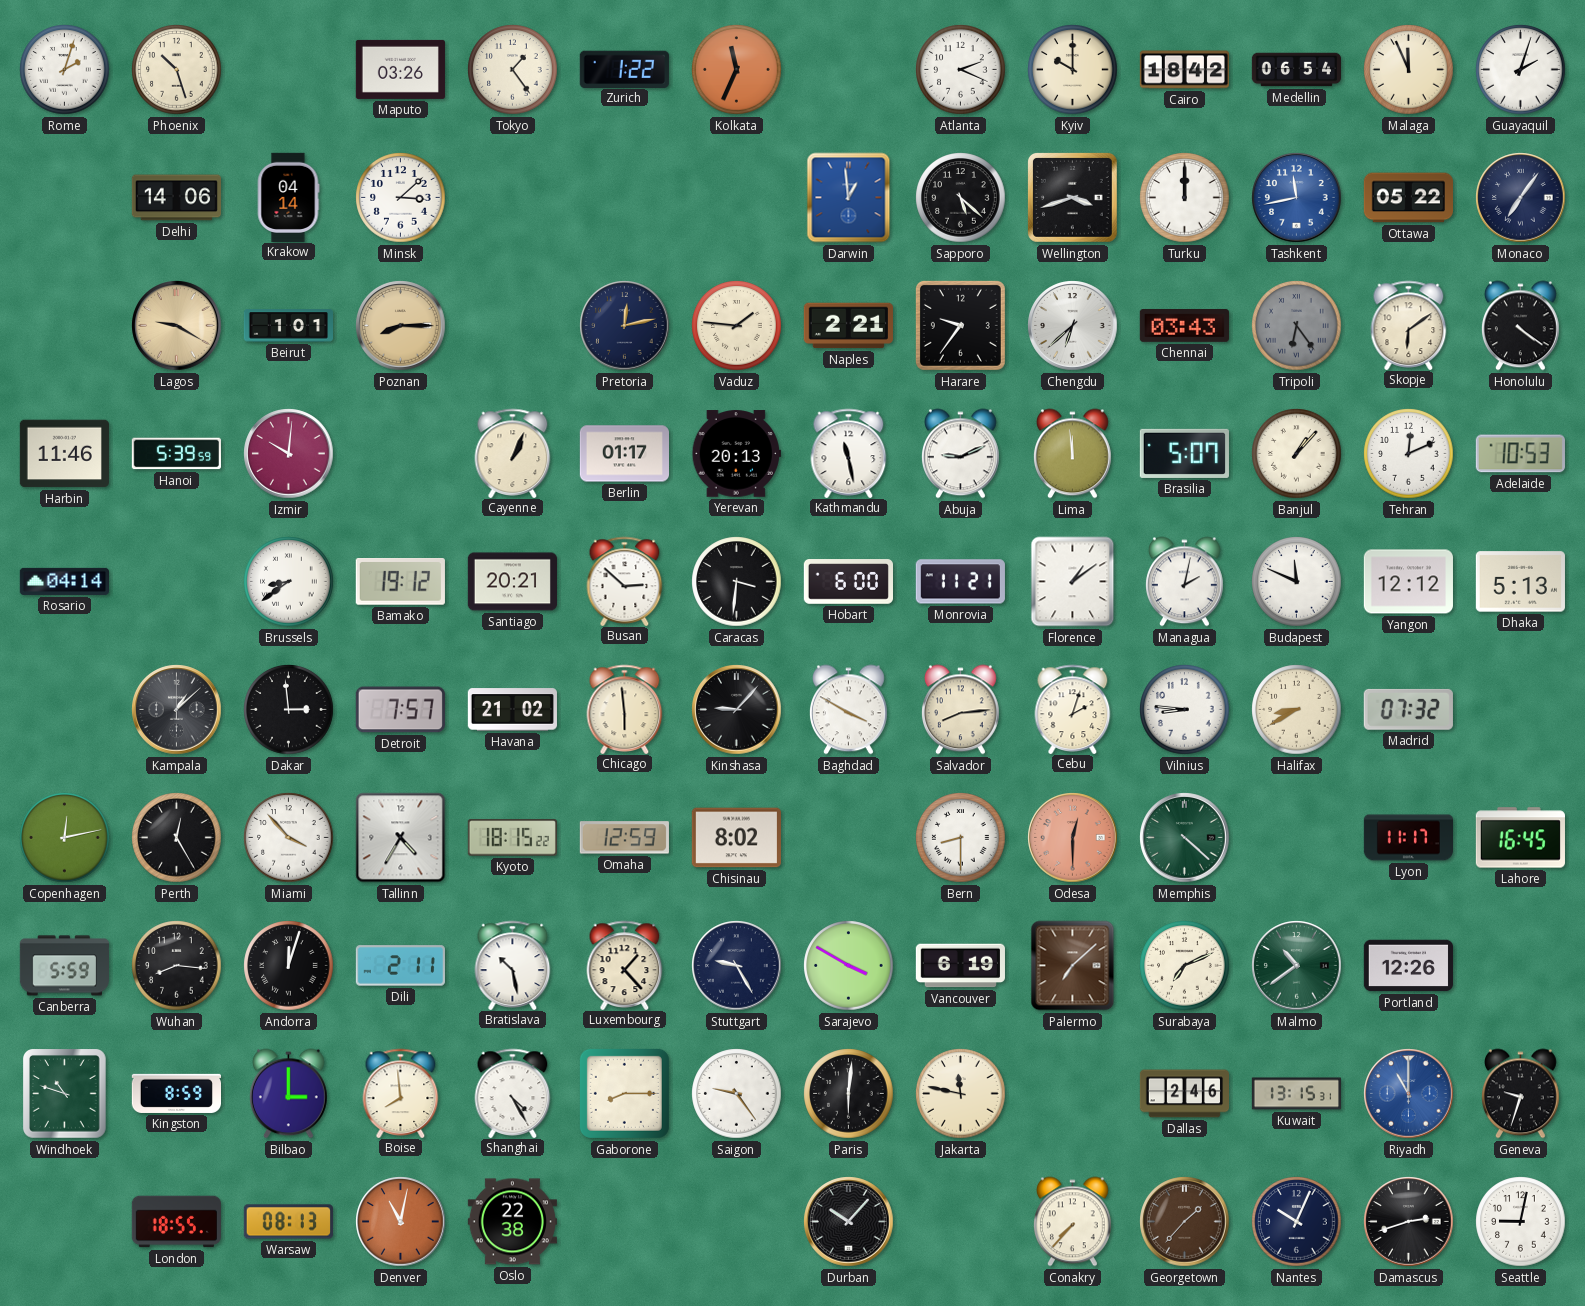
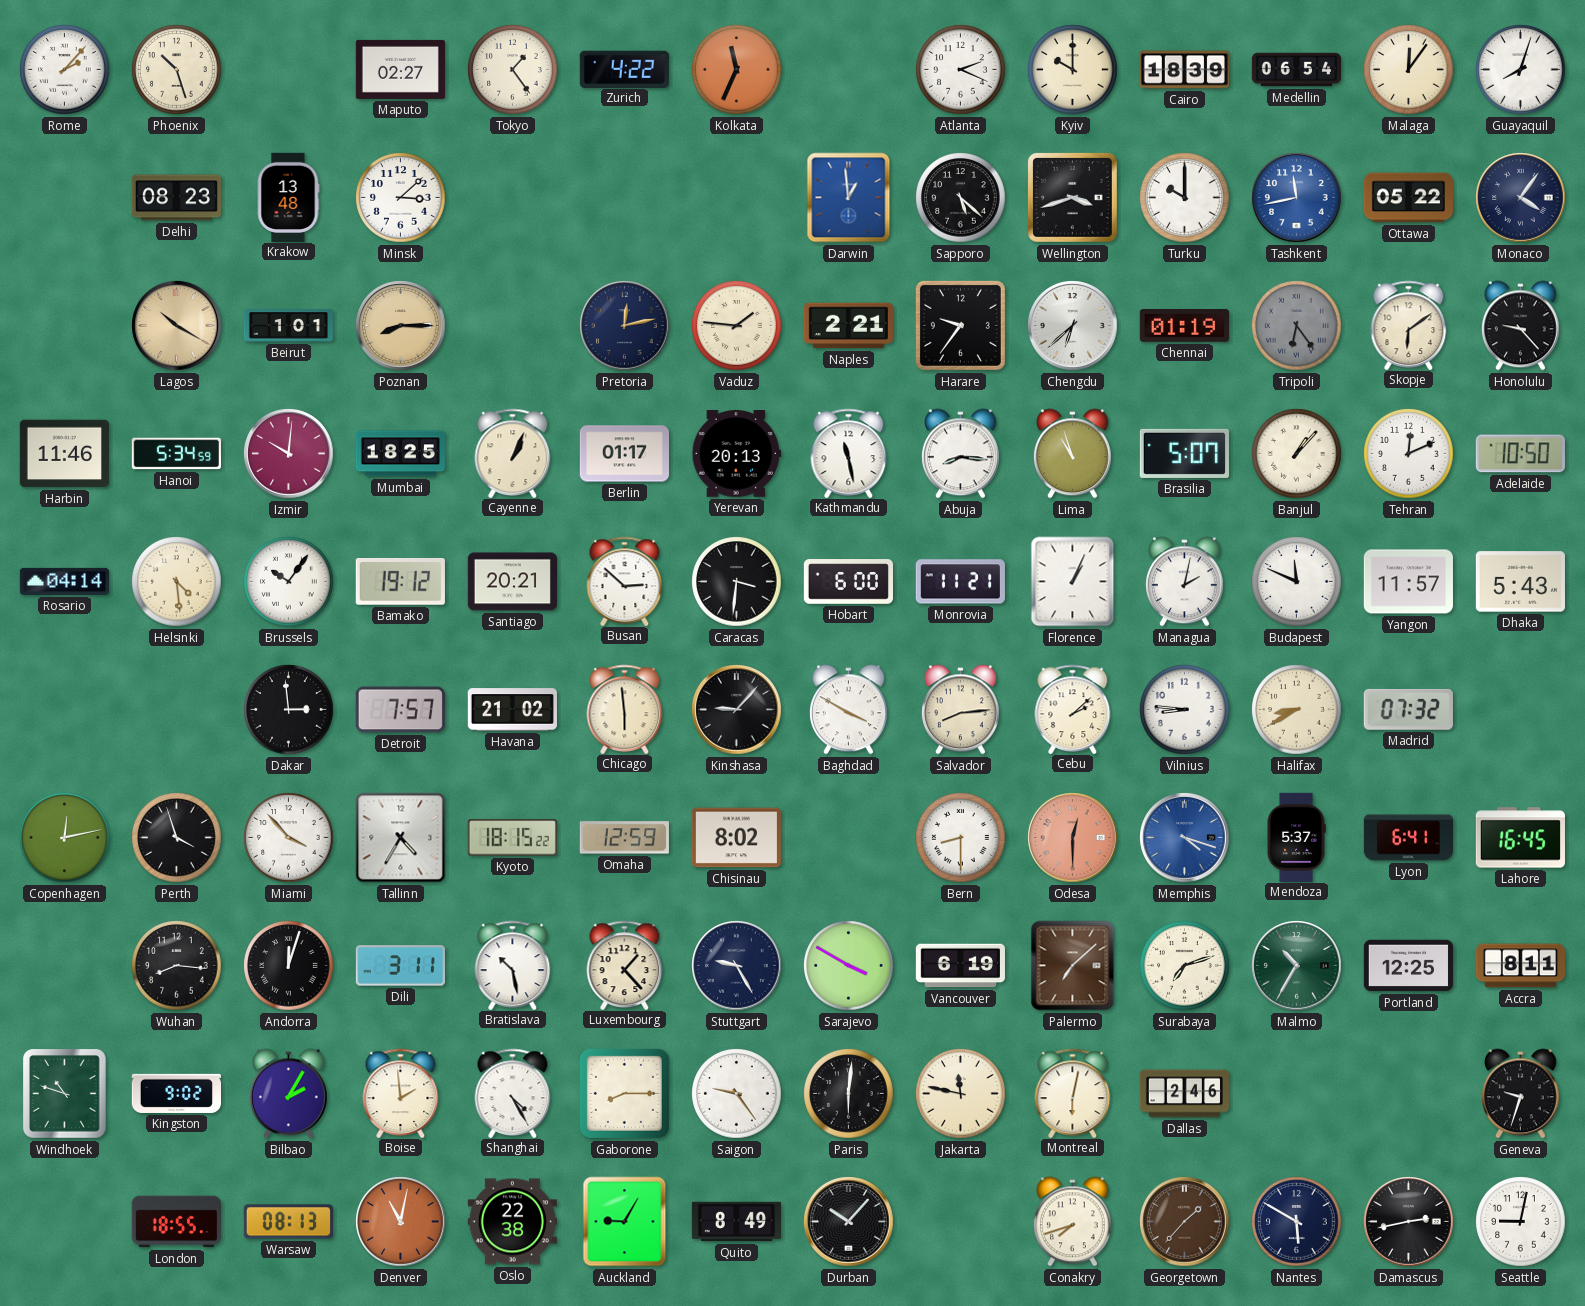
Rome: 2:03 -> 2:07 (65, 70)
Maputo: 03:26 -> 02:27 (400, 69)
Zurich: 1:22 -> 4:22 (624, 69)
Cairo: 18:42 -> 18:39 (1184, 70)
Malaga: 11:56 -> 12:06 (1409, 70)
Guayaquil: 2:03 -> 8:03 (1521, 70)
Delhi: 14:06 -> 08:23 (176, 198)
Krakow: 04:14 -> 13:48 (288, 197)
Turku: 12:00 -> 10:00 (1185, 198)
Monaco: 7:06 -> 4:06 (1521, 198)
Lagos: 9:20 -> 10:20 (177, 326)
Chennai: 03:43 -> 01:19 (1184, 326)
Honolulu: 4:21 -> 9:23 (1520, 326)
Hanoi: 5:39 -> 5:34 (176, 454)
Mumbai: none -> 18:25 (400, 454)
Abuja: 9:11 -> 8:16 (960, 454)
Lima: 11:59 -> 10:57 (1072, 454)
Adelaide: 10:53 -> 10:50 (1520, 454)
Helsinki: none -> 4:29 (177, 582)
Brussels: 8:39 -> 10:06 (289, 582)
Florence: 1:09 -> 1:04 (1073, 582)
Yangon: 12:12 -> 11:57 (1408, 582)
Dhaka: 5:13 -> 5:43 (1520, 582)
Kampala: 1:08 -> none (177, 710)
Cebu: 2:03 -> 2:08 (1073, 709)
Perth: 12:25 -> 3:57 (177, 838)
Memphis: 4:22 -> 4:18 (1185, 838)
Memphis dial: green -> blue (1185, 838)
Mendoza: none -> 5:37 (1296, 837)
Lyon: 11:17 -> 6:41 (1408, 838)
Canberra: 5:59 -> none (64, 966)
Dili: 2:11 -> 3:11 (400, 966)
Surabaya: 7:11 -> 7:12 (1185, 966)
Malmo: 10:39 -> 10:35 (1297, 966)
Portland: 12:26 -> 12:25 (1408, 966)
Accra: none -> 8:11 (1520, 966)
Kingston: 8:59 -> 9:02 (176, 1093)
Bilbao: 3:00 -> 2:05 (288, 1094)
Boise: 7:59 -> 1:59 (401, 1093)
Montreal: none -> 6:02 (1073, 1093)
Kuwait: 13:15 -> none (1296, 1094)
Riyadh: 11:00 -> none (1409, 1094)
Auckland: none -> 9:05 (625, 1222)
Quito: none -> 8:49 (736, 1222)
Conakry: 7:37 -> 7:42 (1072, 1222)
Nantes: 10:04 -> 5:50 (1297, 1222)
Damascus: 2:42 -> 2:43 (1409, 1222)
